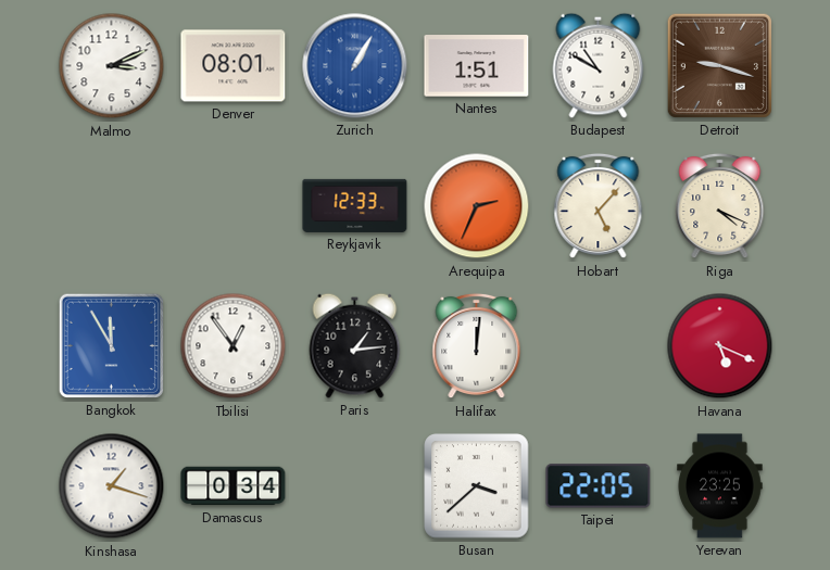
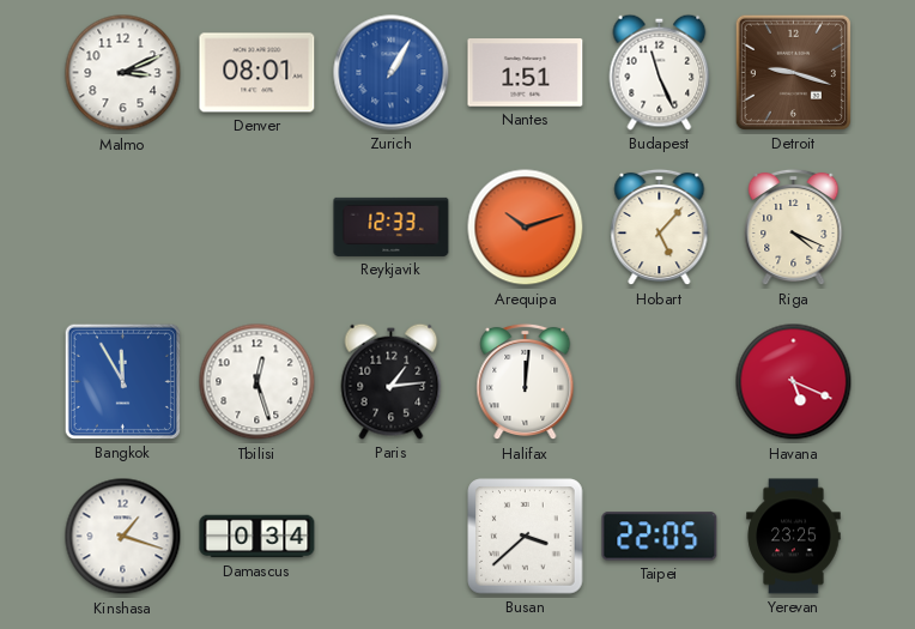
Budapest: 10:50 -> 11:26 (660, 72)
Arequipa: 2:34 -> 10:12 (526, 228)
Tbilisi: 12:54 -> 12:27 (257, 382)
